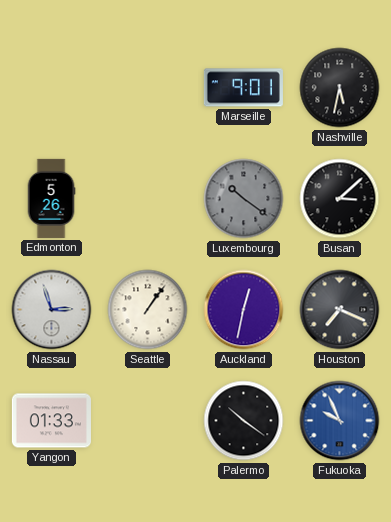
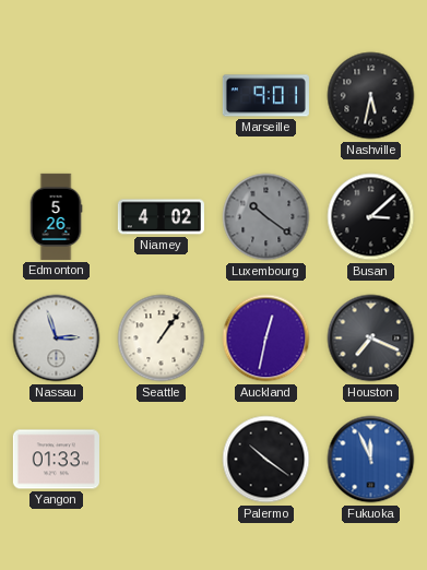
Niamey: none -> 4:02 (161, 217)
Fukuoka: 9:56 -> 11:56 (371, 460)
